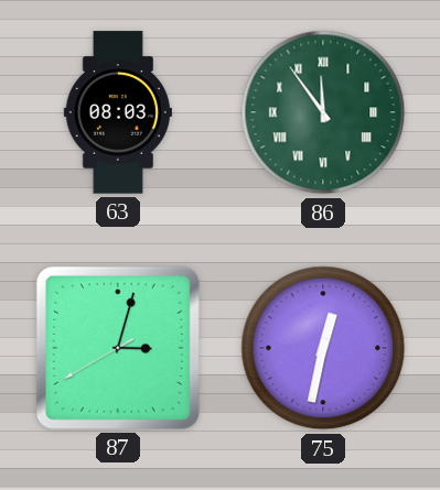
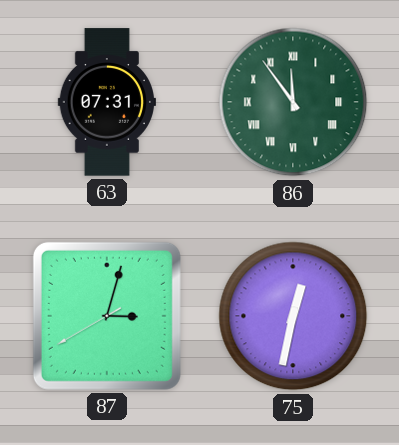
63: 08:03 -> 07:31 (107, 102)
